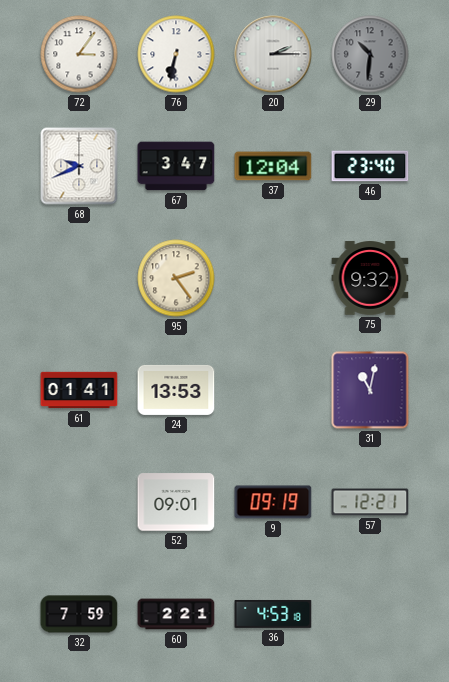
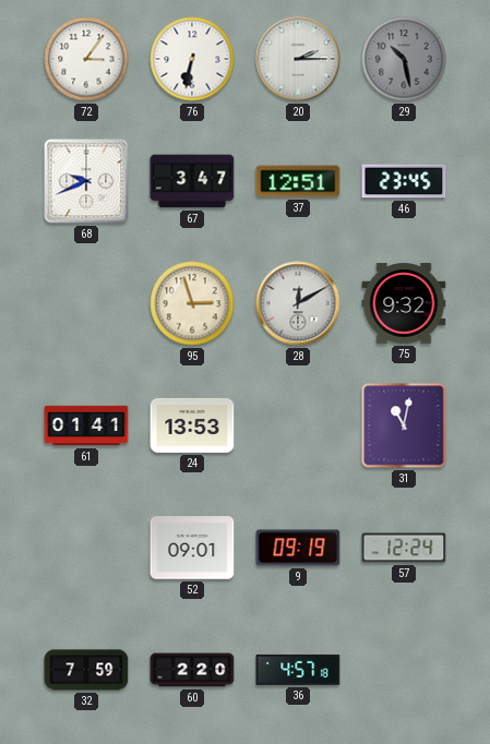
29: 10:31 -> 10:28 (404, 59)
37: 12:04 -> 12:51 (298, 181)
46: 23:40 -> 23:45 (404, 181)
95: 2:24 -> 2:57 (192, 303)
28: none -> 12:10 (298, 303)
57: 12:21 -> 12:24 (404, 548)
60: 2:21 -> 2:20 (192, 670)
36: 4:53 -> 4:57 (298, 670)
